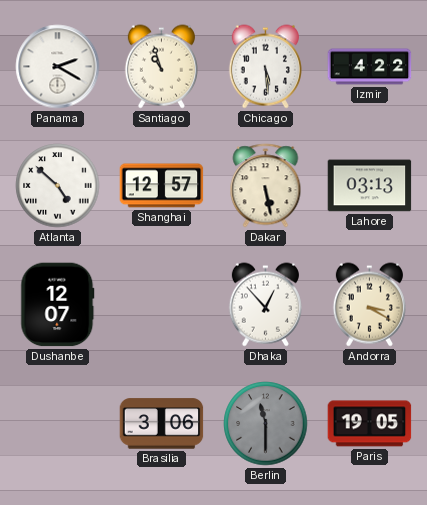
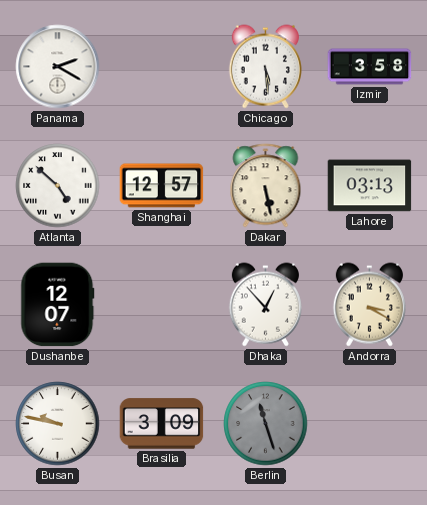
Santiago: 10:57 -> none (161, 67)
Izmir: 4:22 -> 3:58 (370, 67)
Busan: none -> 9:47 (58, 424)
Brasilia: 3:06 -> 3:09 (162, 424)
Berlin: 11:30 -> 11:27 (266, 424)
Paris: 19:05 -> none (370, 424)
